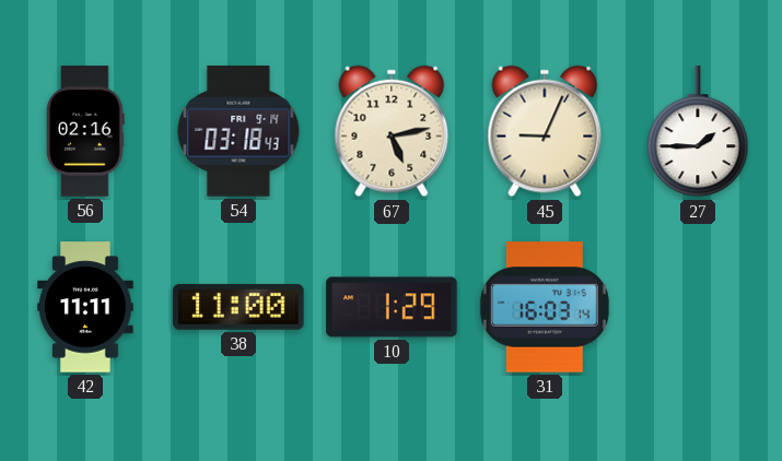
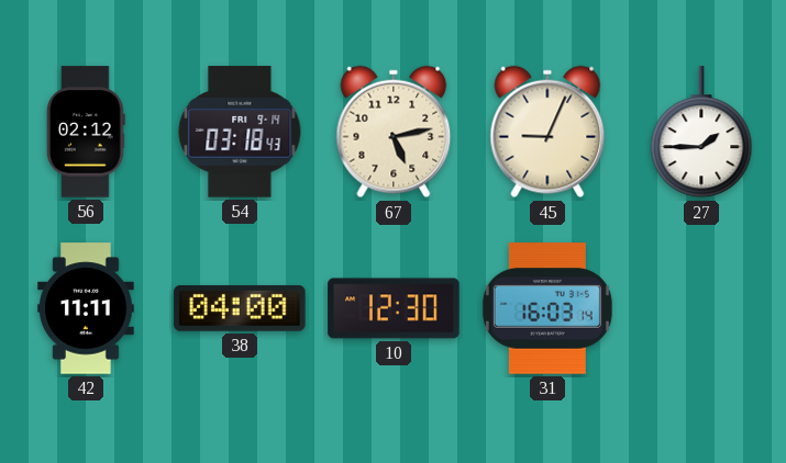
56: 02:16 -> 02:12 (86, 132)
38: 11:00 -> 04:00 (240, 308)
10: 1:29 -> 12:30 (394, 308)
